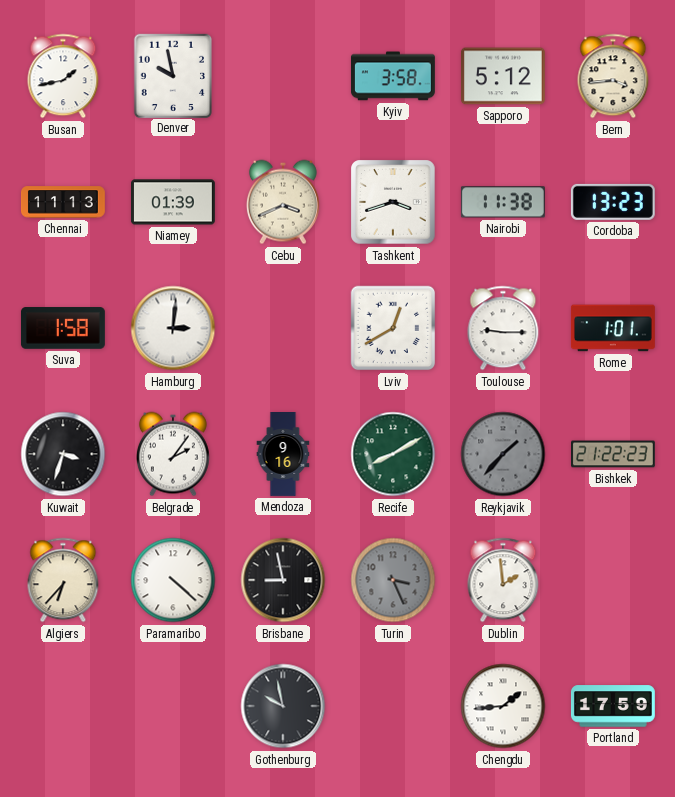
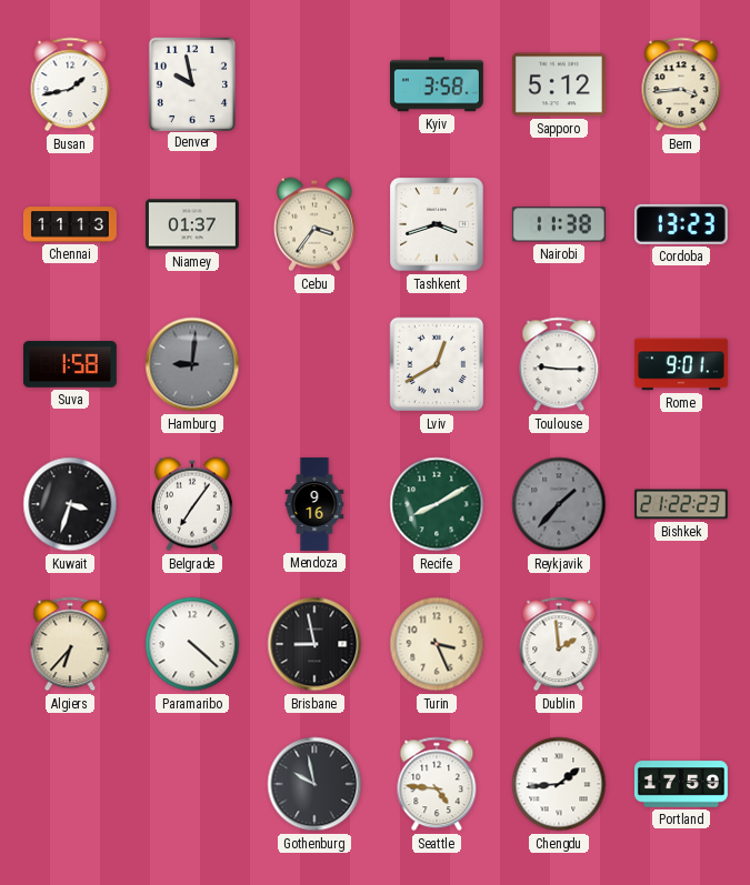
Niamey: 01:39 -> 01:37 (192, 224)
Cebu: 3:41 -> 3:36 (314, 224)
Hamburg: 3:01 -> 9:01 (192, 364)
Hamburg dial: white -> grey (192, 364)
Rome: 1:01 -> 9:01 (681, 364)
Belgrade: 2:06 -> 7:06 (192, 504)
Turin dial: grey -> cream (437, 644)
Seattle: none -> 4:46 (437, 784)
